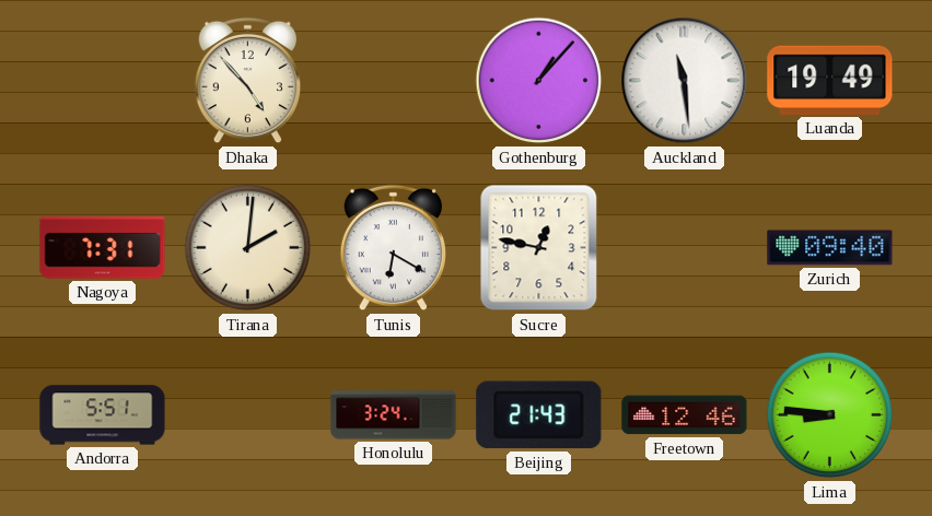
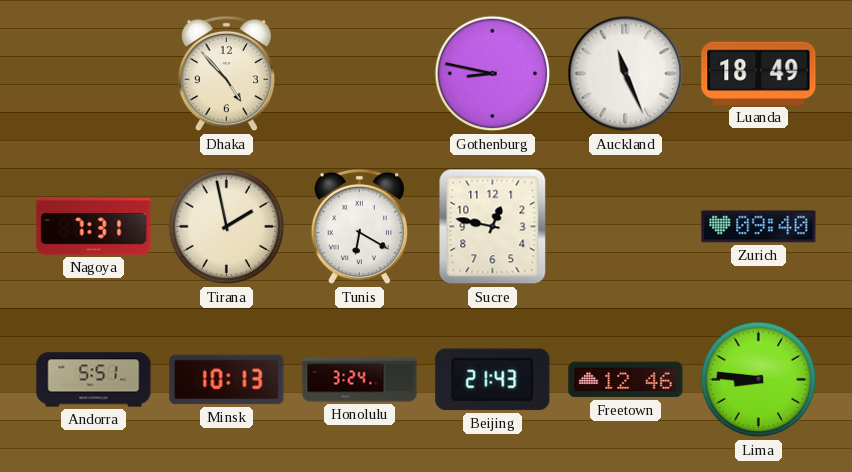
Gothenburg: 1:07 -> 8:47 (493, 74)
Auckland: 11:29 -> 11:26 (626, 74)
Luanda: 19:49 -> 18:49 (759, 73)
Tirana: 2:01 -> 1:58 (227, 227)
Minsk: none -> 10:13 (227, 380)
